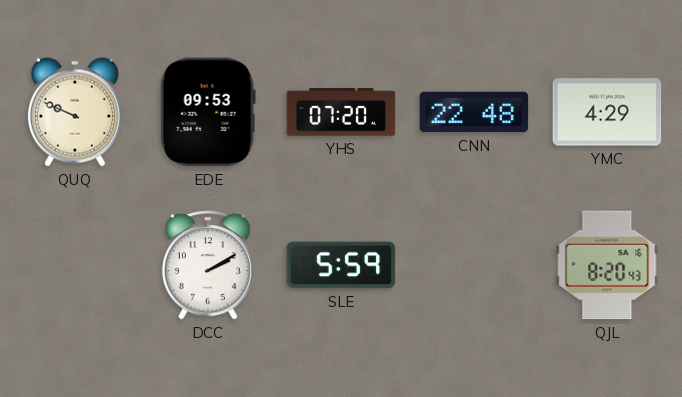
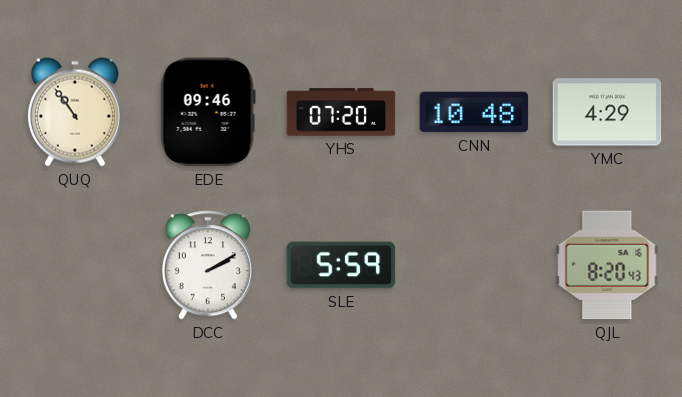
QUQ: 9:49 -> 10:54 (75, 112)
EDE: 09:53 -> 09:46 (208, 112)
CNN: 22:48 -> 10:48 (474, 112)
